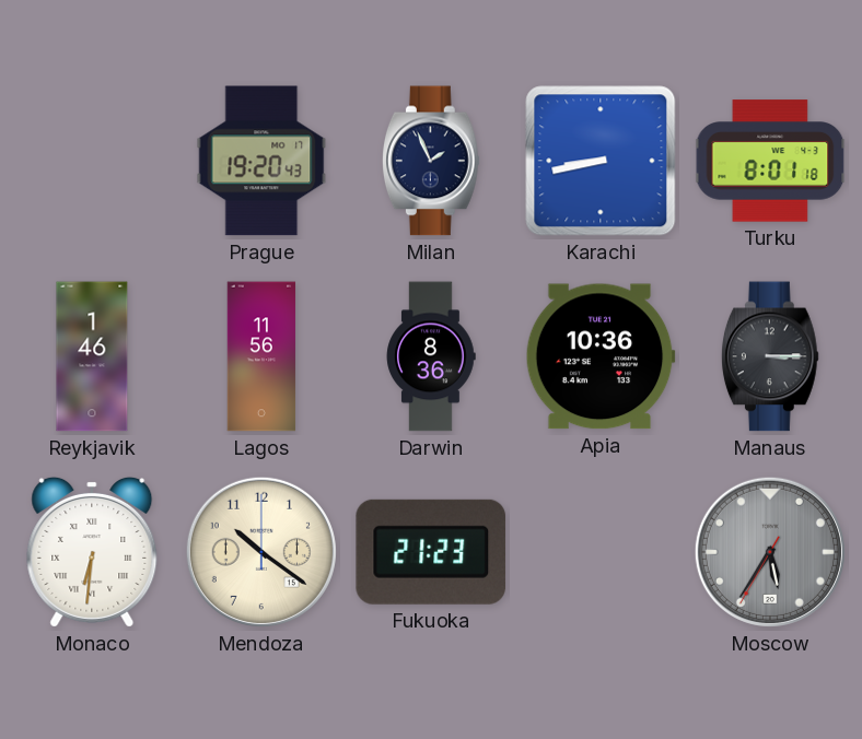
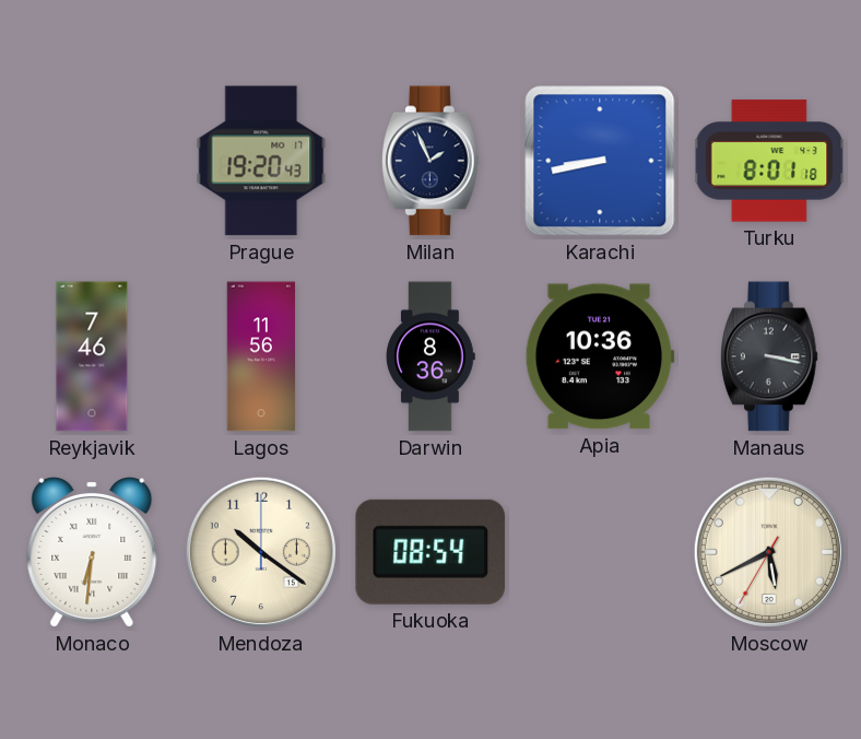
Reykjavik: 1:46 -> 7:46 (92, 356)
Manaus: 3:15 -> 3:17 (769, 356)
Fukuoka: 21:23 -> 08:54 (431, 552)
Moscow: 5:35 -> 5:40 (769, 552)
Moscow dial: grey -> cream (769, 552)
